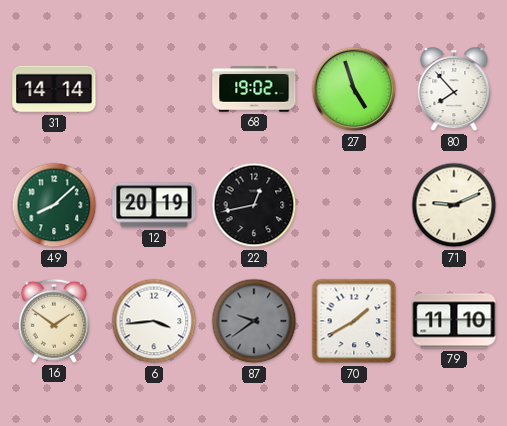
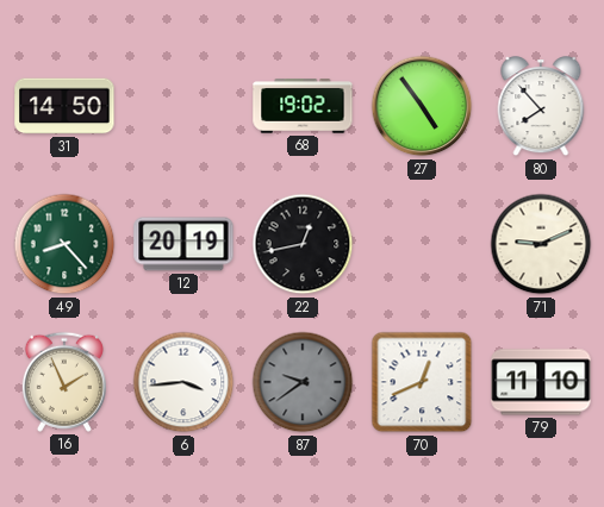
31: 14:14 -> 14:50 (64, 106)
27: 4:57 -> 4:54 (422, 106)
49: 8:08 -> 8:23 (64, 244)
16: 1:51 -> 1:56 (64, 382)
70: 1:40 -> 12:41 (422, 382)
